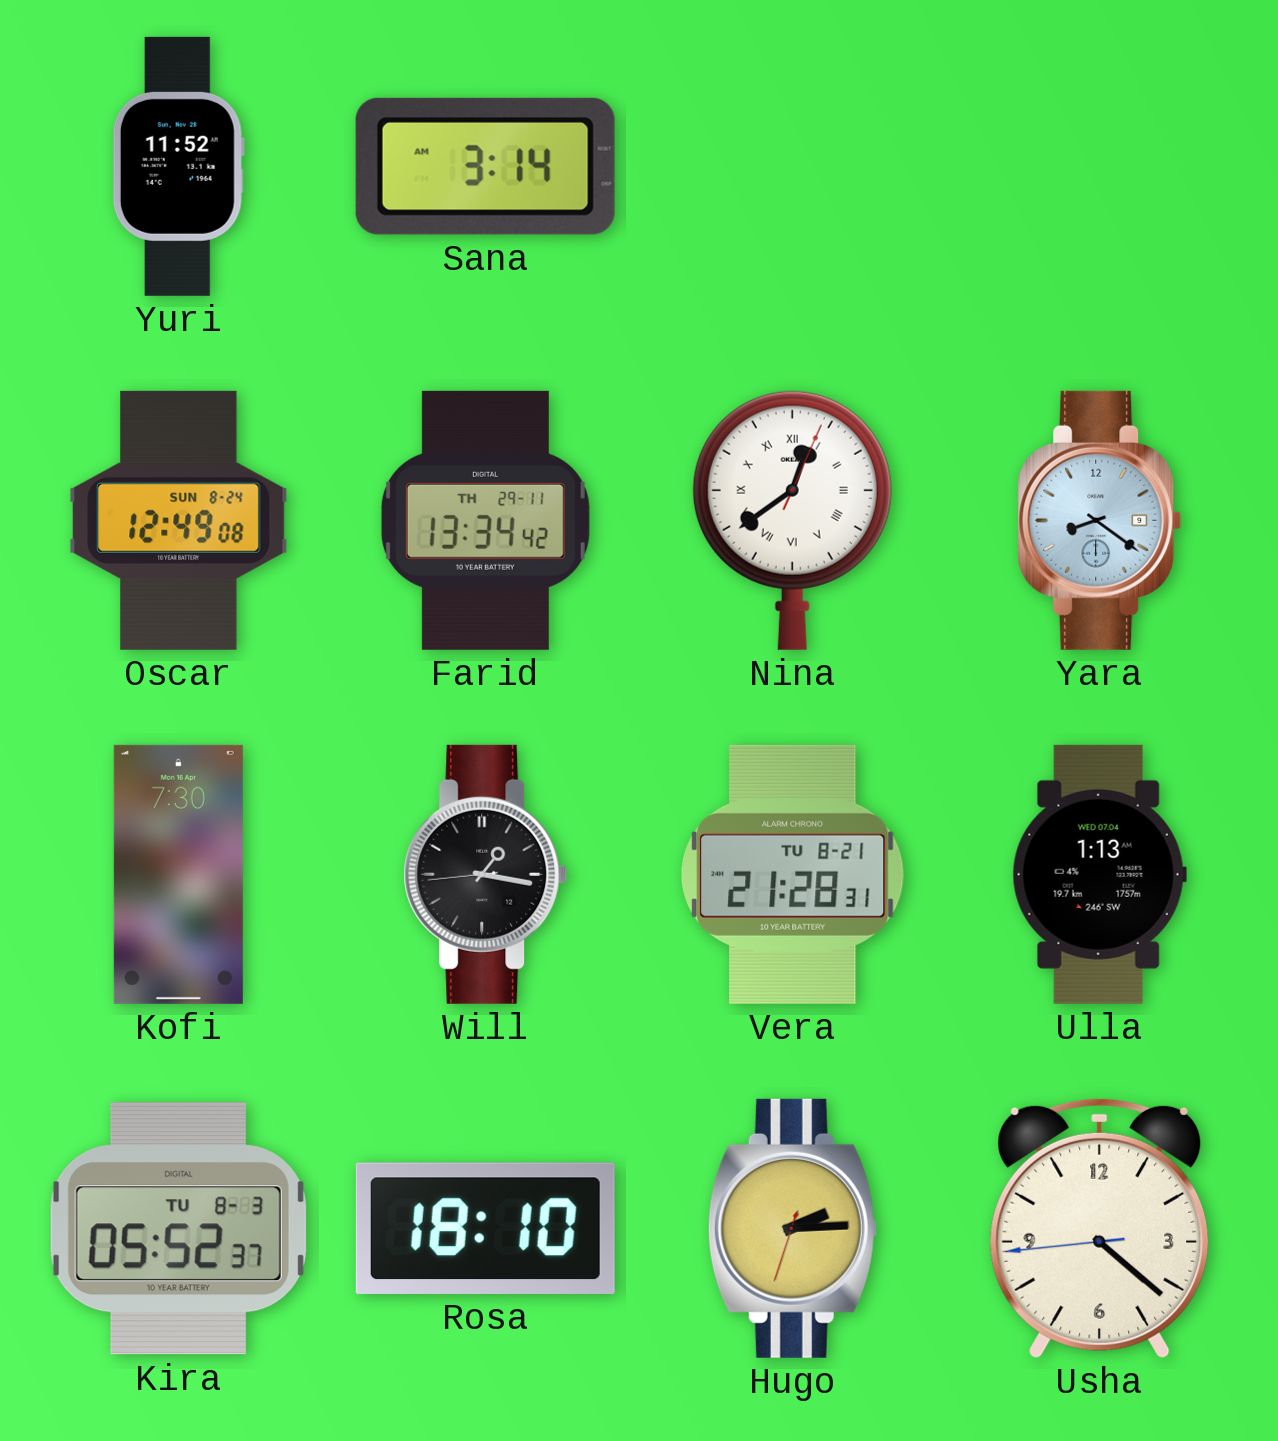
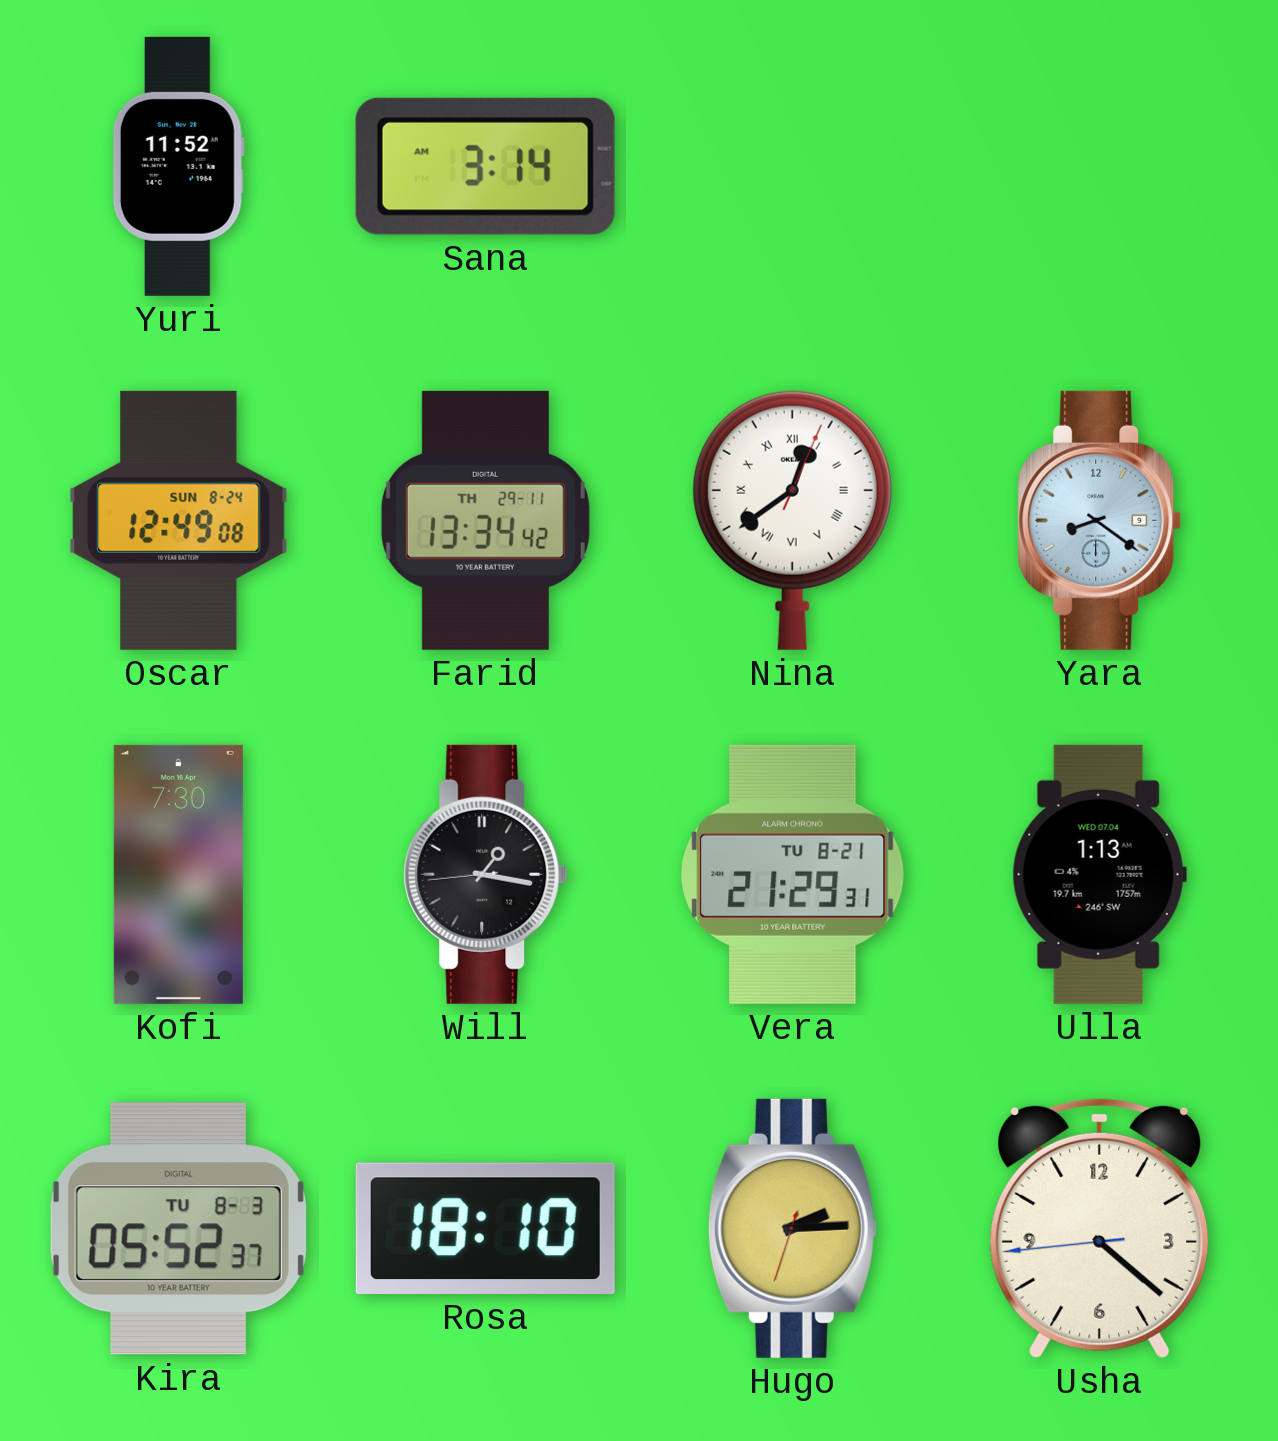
Vera: 21:28 -> 21:29 (793, 874)
